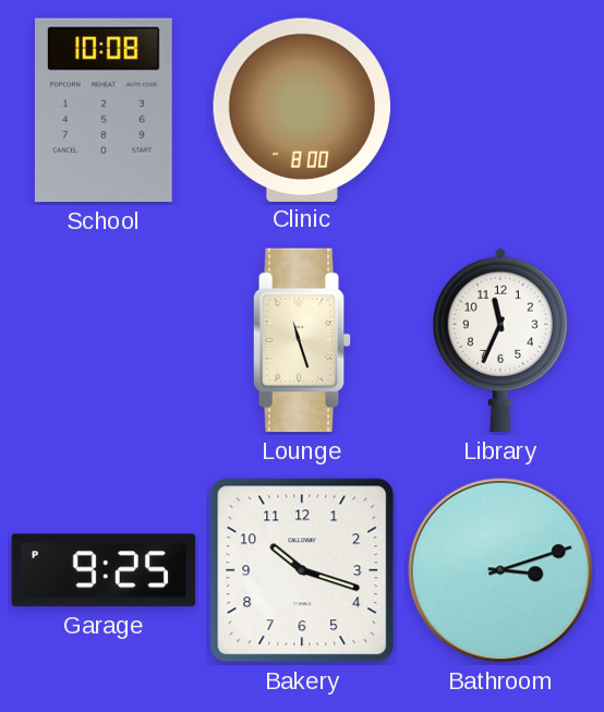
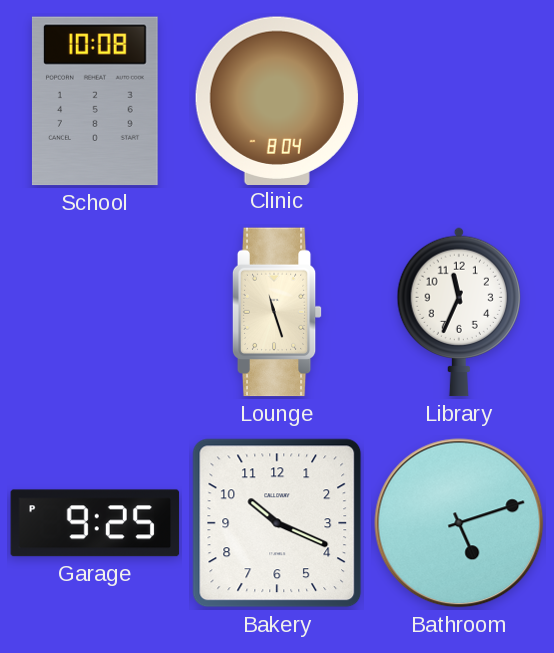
Clinic: 8:00 -> 8:04 (277, 100)
Bakery: 10:18 -> 10:19 (277, 523)
Bathroom: 3:12 -> 5:12 (459, 523)
